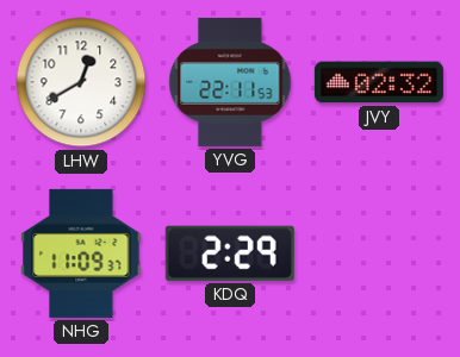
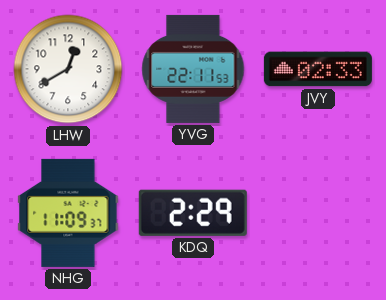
JVY: 02:32 -> 02:33 (318, 69)
